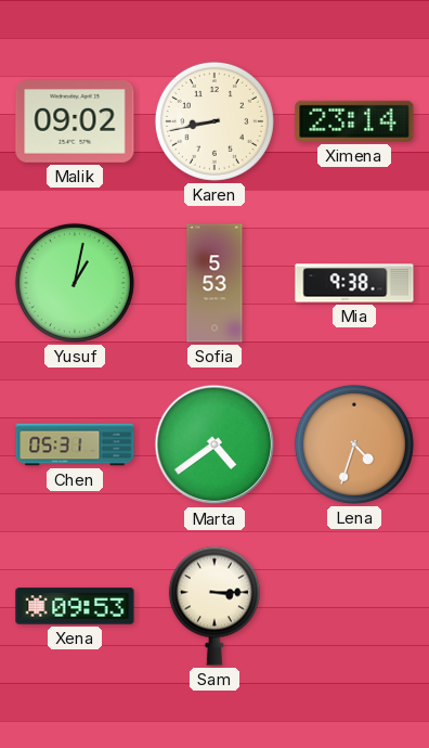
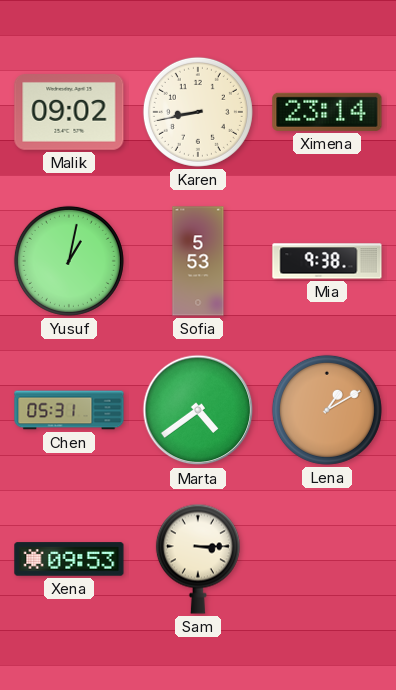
Lena: 4:33 -> 1:10 (327, 410)
